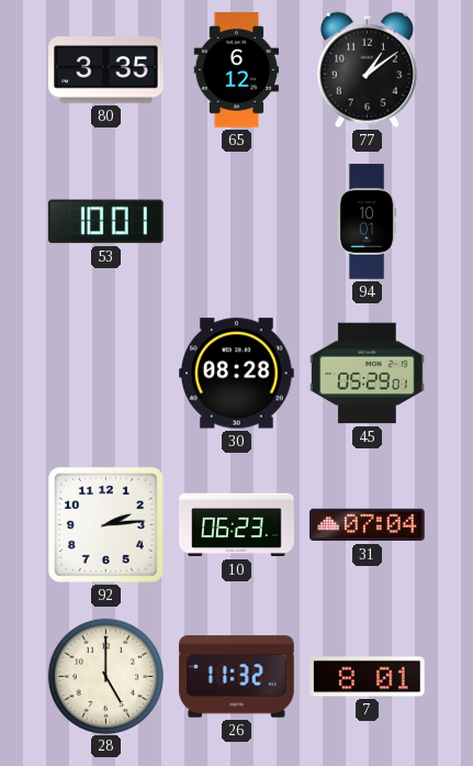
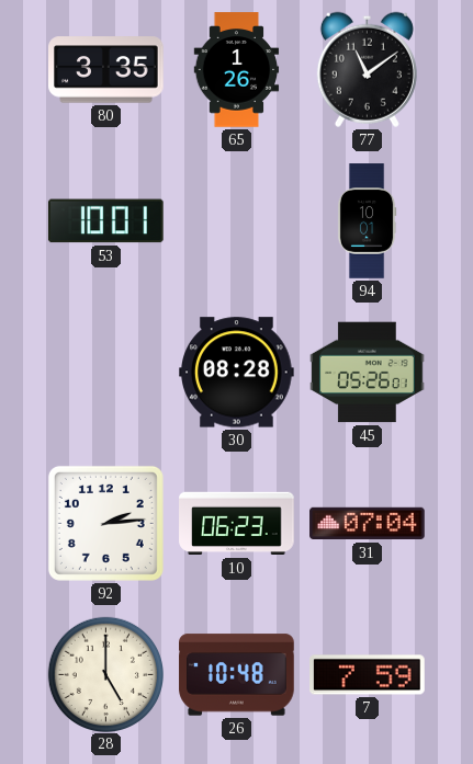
65: 6:12 -> 1:26 (237, 70)
77: 1:09 -> 11:09 (367, 69)
45: 05:29 -> 05:26 (368, 373)
26: 11:32 -> 10:48 (237, 675)
7: 8:01 -> 7:59 (368, 675)
